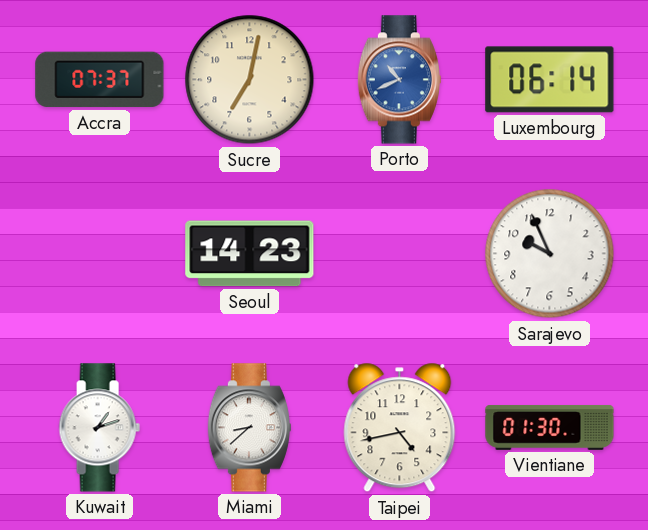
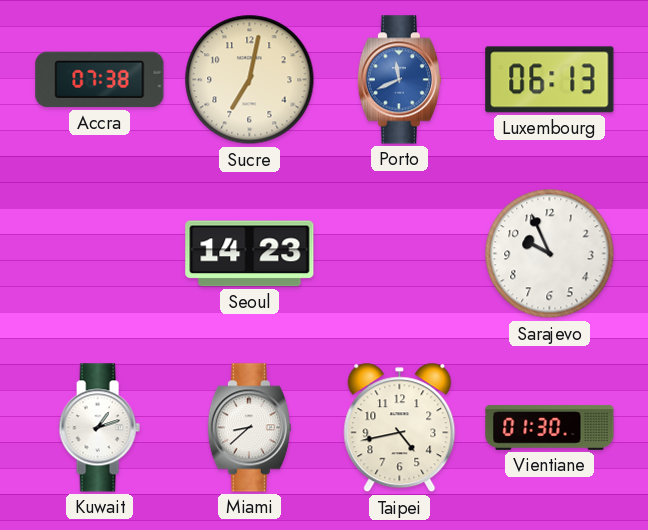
Accra: 07:37 -> 07:38 (100, 80)
Porto: 10:41 -> 11:41 (399, 80)
Luxembourg: 06:14 -> 06:13 (550, 80)
